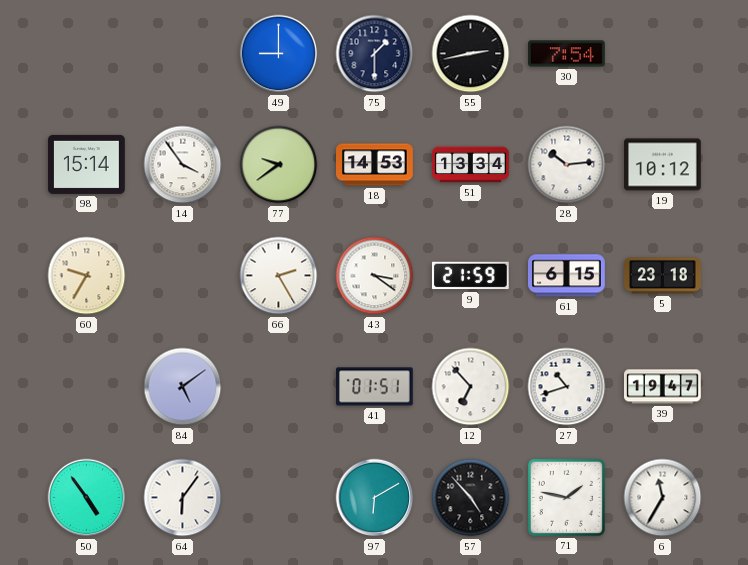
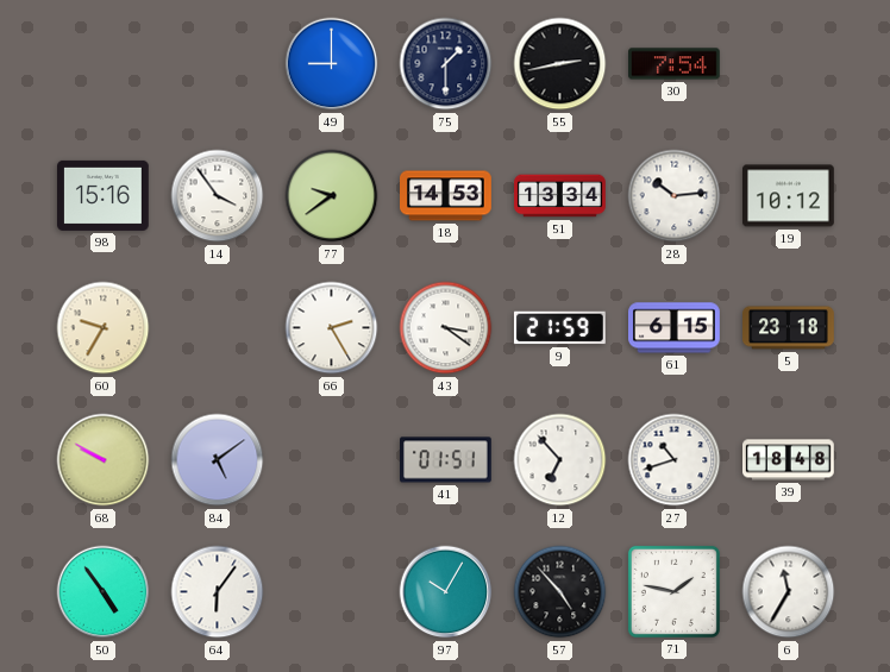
98: 15:14 -> 15:16 (104, 195)
68: none -> 9:50 (104, 460)
39: 19:47 -> 18:48 (789, 460)
97: 6:10 -> 10:05 (446, 592)
